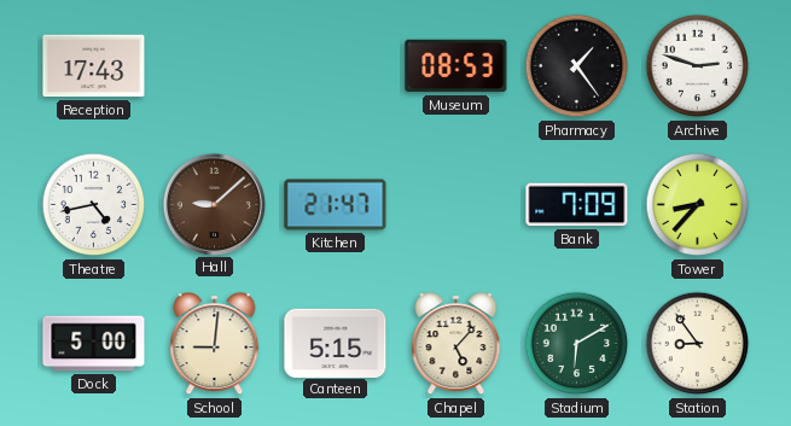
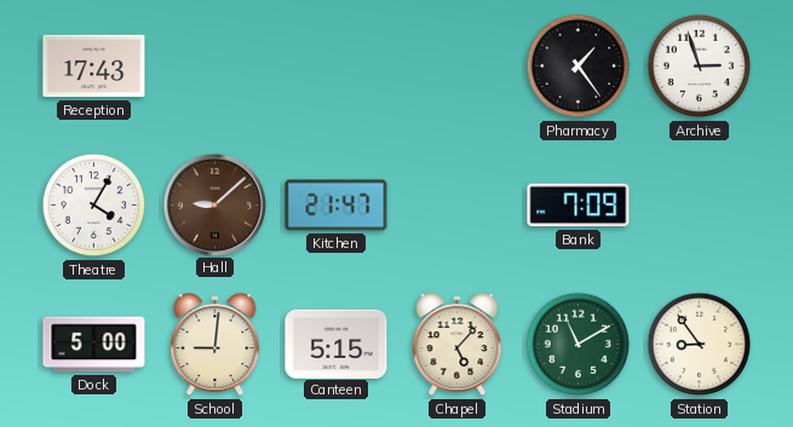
Museum: 08:53 -> none (456, 66)
Archive: 2:48 -> 2:57 (700, 67)
Theatre: 4:43 -> 4:05 (94, 206)
Tower: 8:37 -> none (698, 205)
Stadium: 6:10 -> 11:10 (579, 345)
